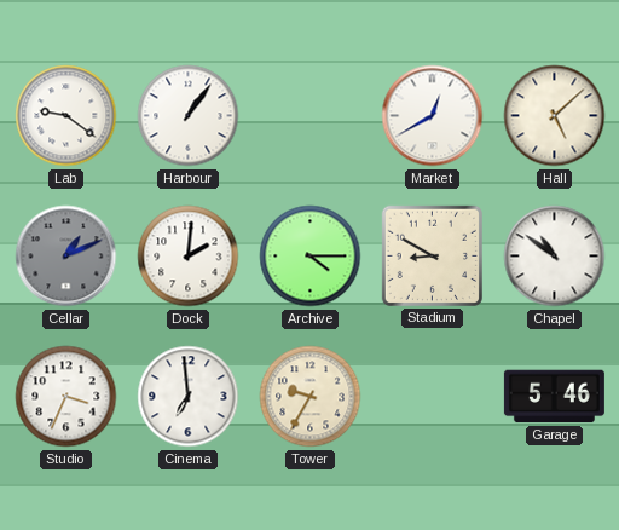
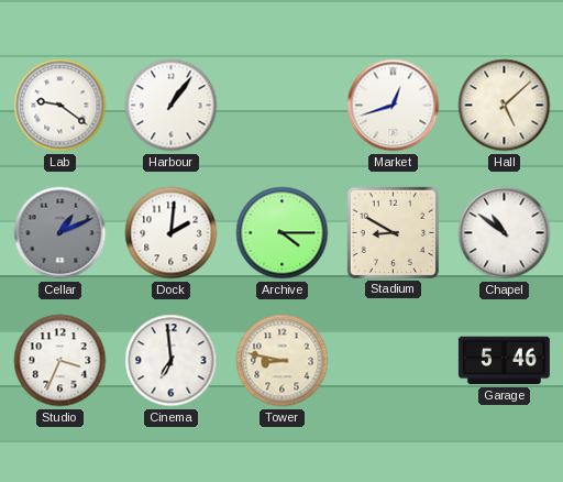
Market: 12:40 -> 12:42 (394, 106)
Tower: 9:35 -> 8:47 (283, 361)
